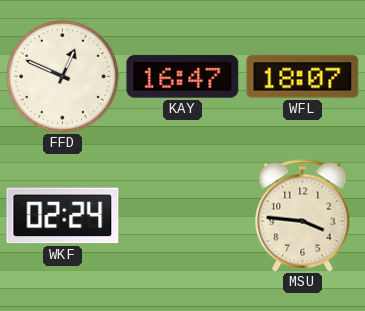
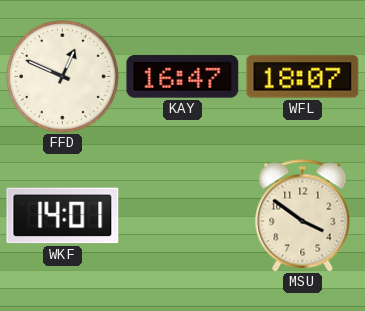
WKF: 02:24 -> 14:01 (63, 216)
MSU: 3:46 -> 3:51 (303, 216)
